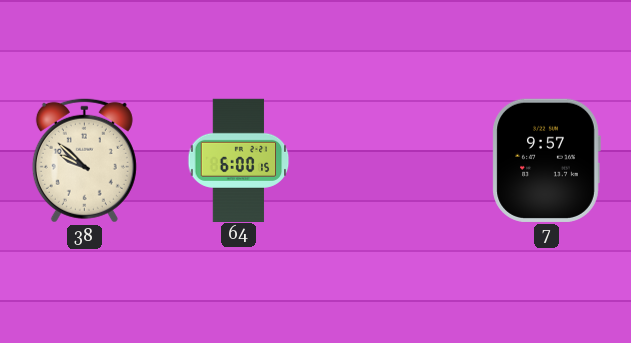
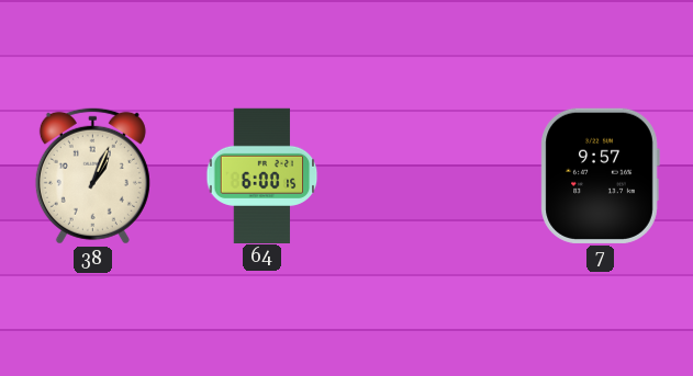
38: 9:52 -> 1:04 (92, 175)
